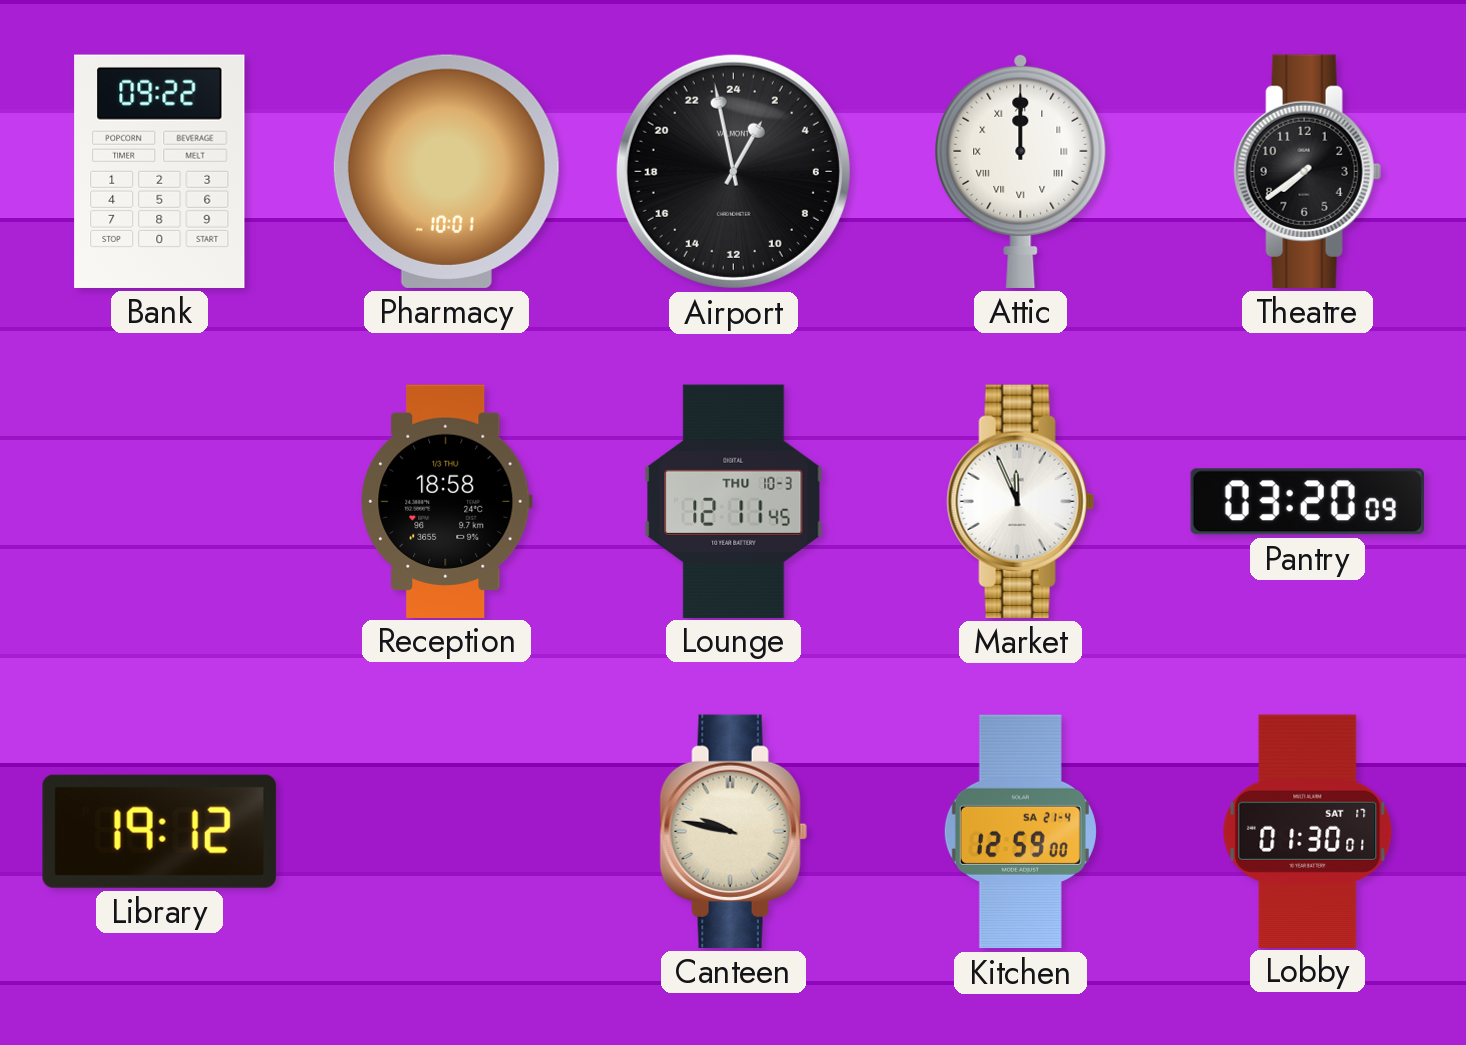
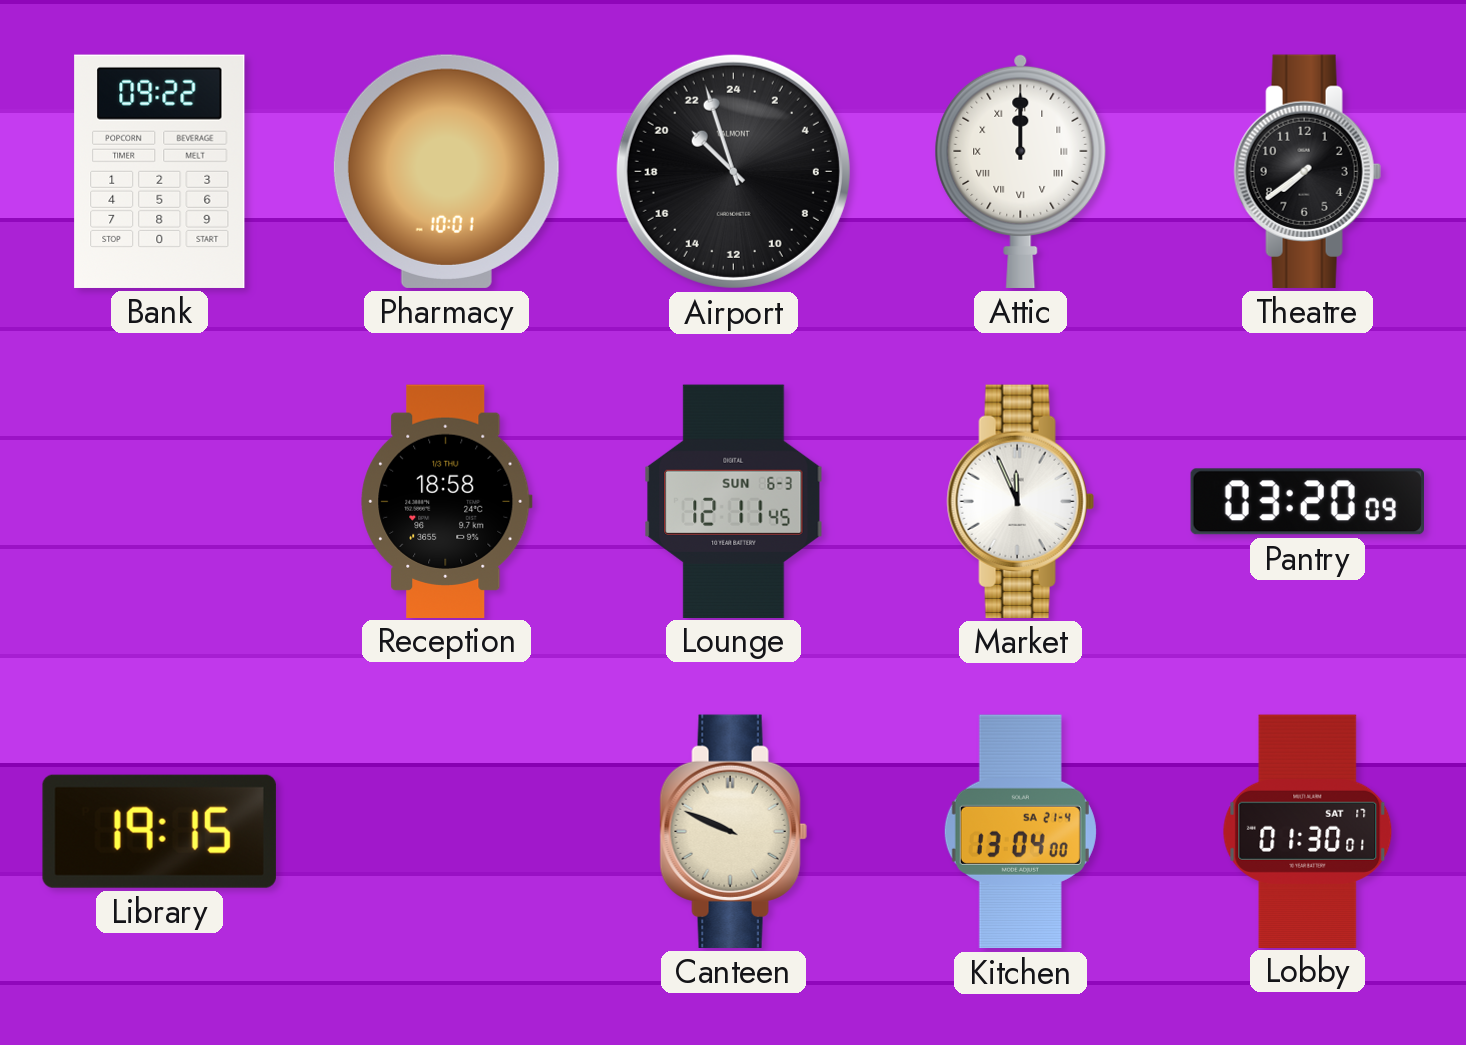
Airport: 1:58 -> 20:57 (733, 171)
Lounge date: THU 10-3 -> SUN 6-3 (734, 501)
Library: 19:12 -> 19:15 (159, 831)
Canteen: 9:47 -> 9:49 (733, 831)
Kitchen: 12:59 -> 13:04 (1020, 832)
